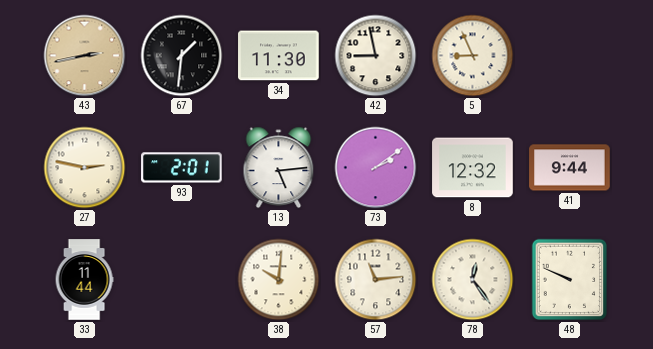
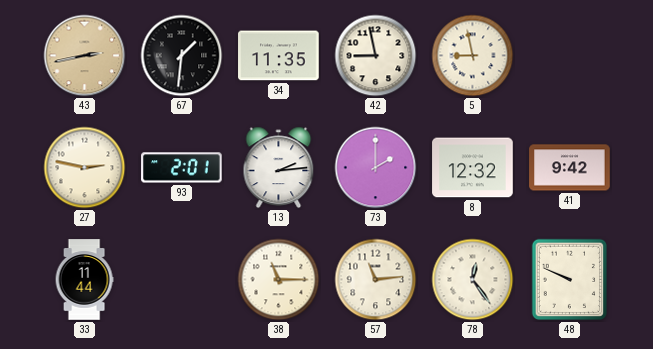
34: 11:30 -> 11:35 (279, 56)
5: 8:56 -> 8:58 (473, 56)
13: 5:14 -> 2:14 (279, 168)
73: 2:09 -> 2:00 (376, 168)
41: 9:44 -> 9:42 (570, 168)
38: 10:01 -> 11:15 (279, 280)
